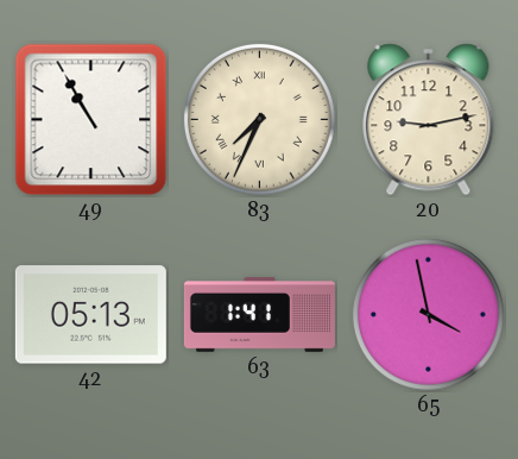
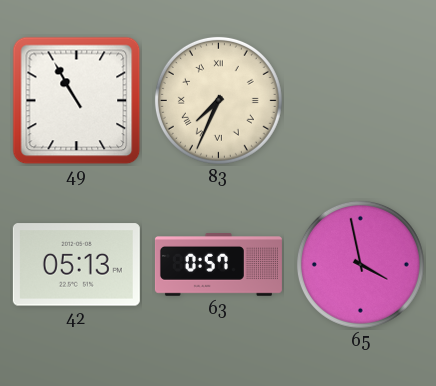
20: 9:13 -> none (429, 120)
63: 1:41 -> 0:57 (218, 265)
